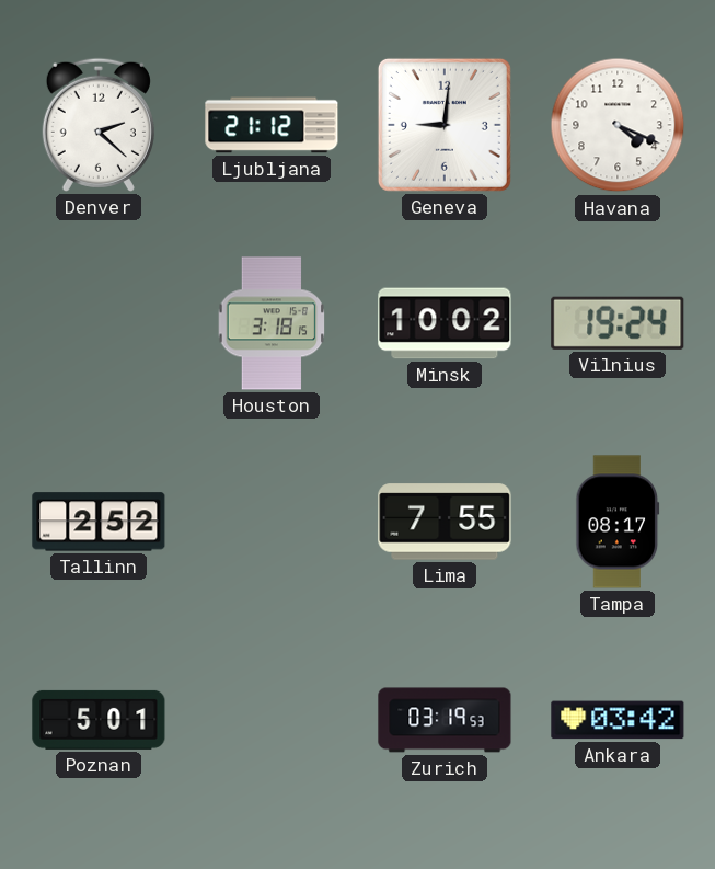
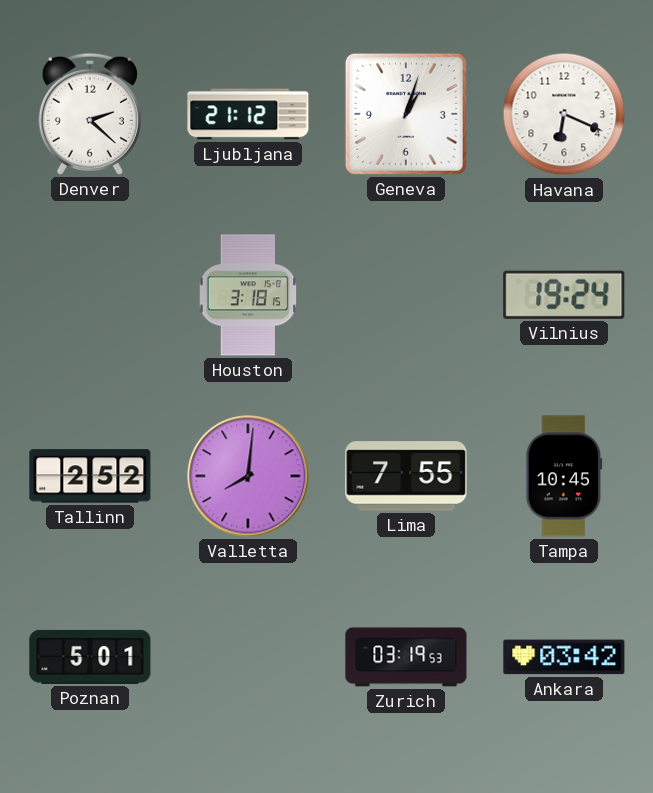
Geneva: 9:01 -> 1:03 (406, 114)
Havana: 4:19 -> 6:19 (564, 114)
Minsk: 10:02 -> none (445, 323)
Valletta: none -> 8:01 (248, 476)
Tampa: 08:17 -> 10:45 (564, 476)
